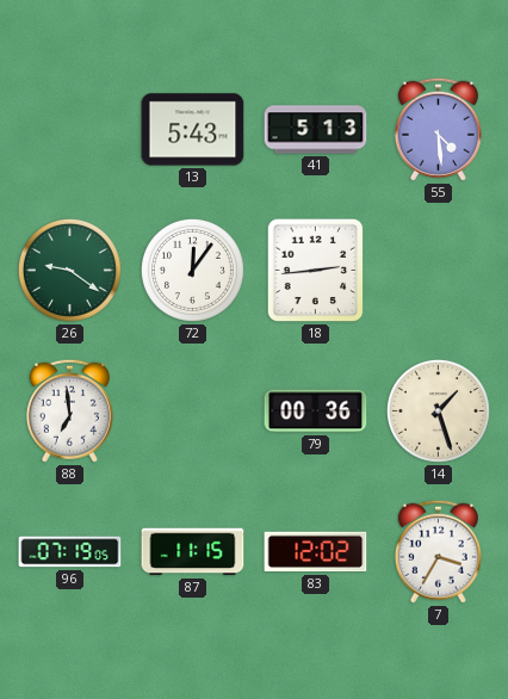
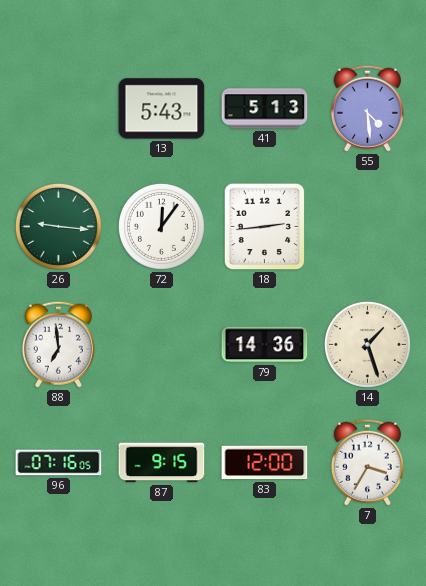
26: 9:21 -> 9:16 (58, 226)
79: 00:36 -> 14:36 (265, 345)
96: 07:19 -> 07:16 (59, 463)
87: 11:15 -> 9:15 (162, 463)
83: 12:02 -> 12:00 (265, 463)
